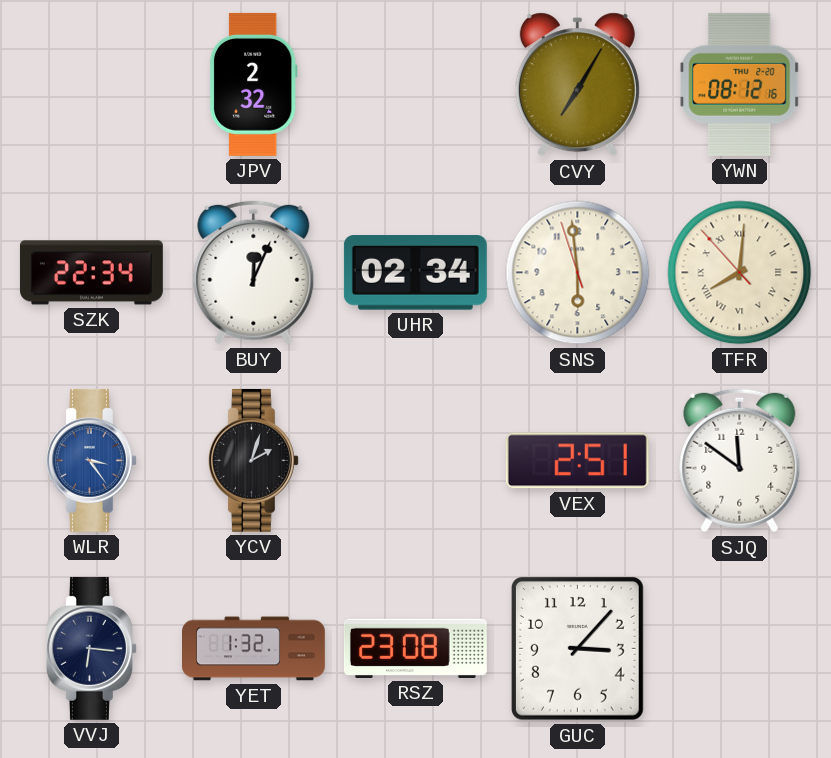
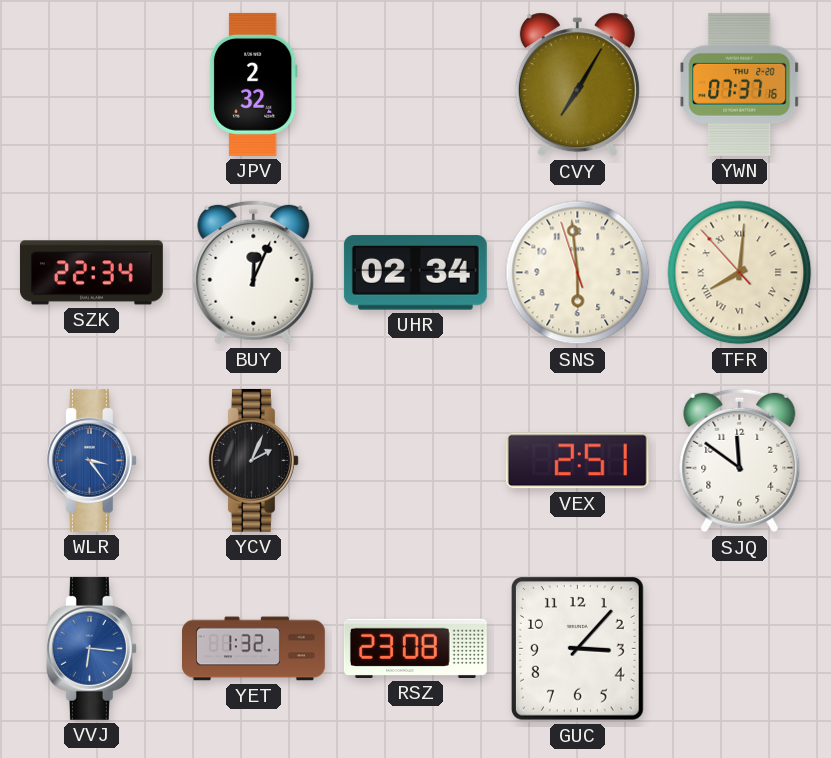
YWN: 08:12 -> 07:37 (740, 84)
YCV: 2:03 -> 2:04 (253, 460)
VVJ dial: navy -> blue (91, 648)
